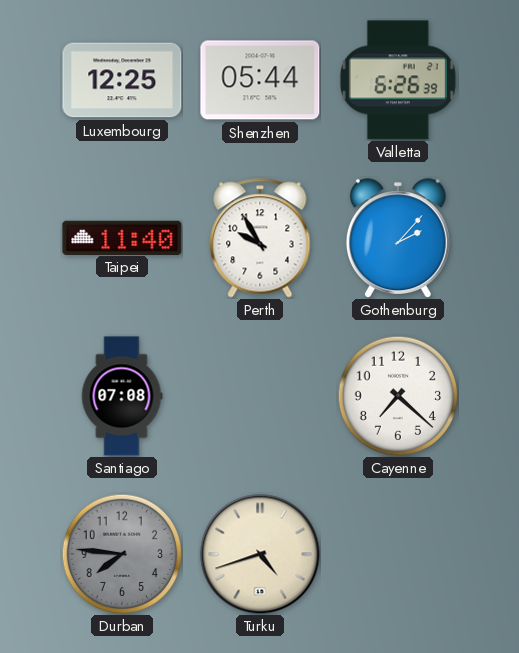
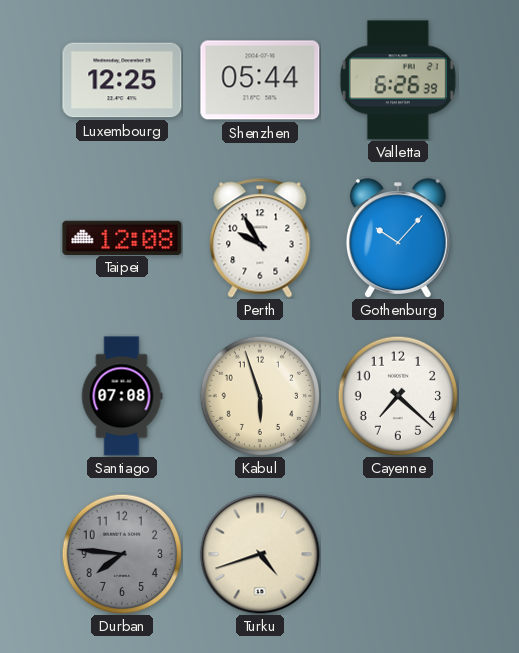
Taipei: 11:40 -> 12:08 (122, 237)
Gothenburg: 2:07 -> 10:07 (398, 238)
Kabul: none -> 5:57 (260, 396)
